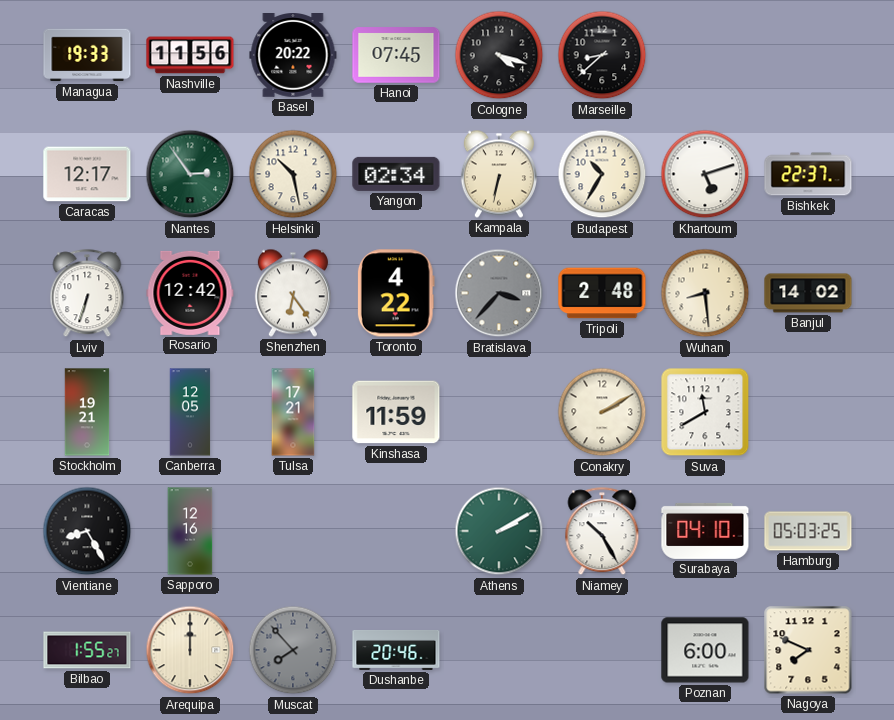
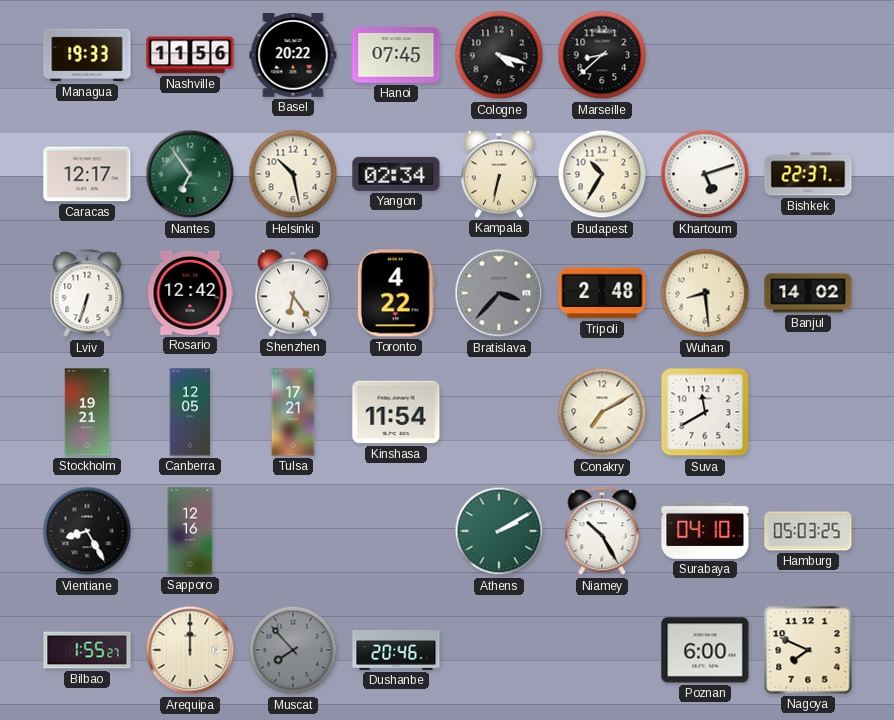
Nantes: 2:54 -> 6:54 (190, 174)
Kinshasa: 11:59 -> 11:54 (396, 412)
Conakry: 2:10 -> 7:10 (602, 412)
